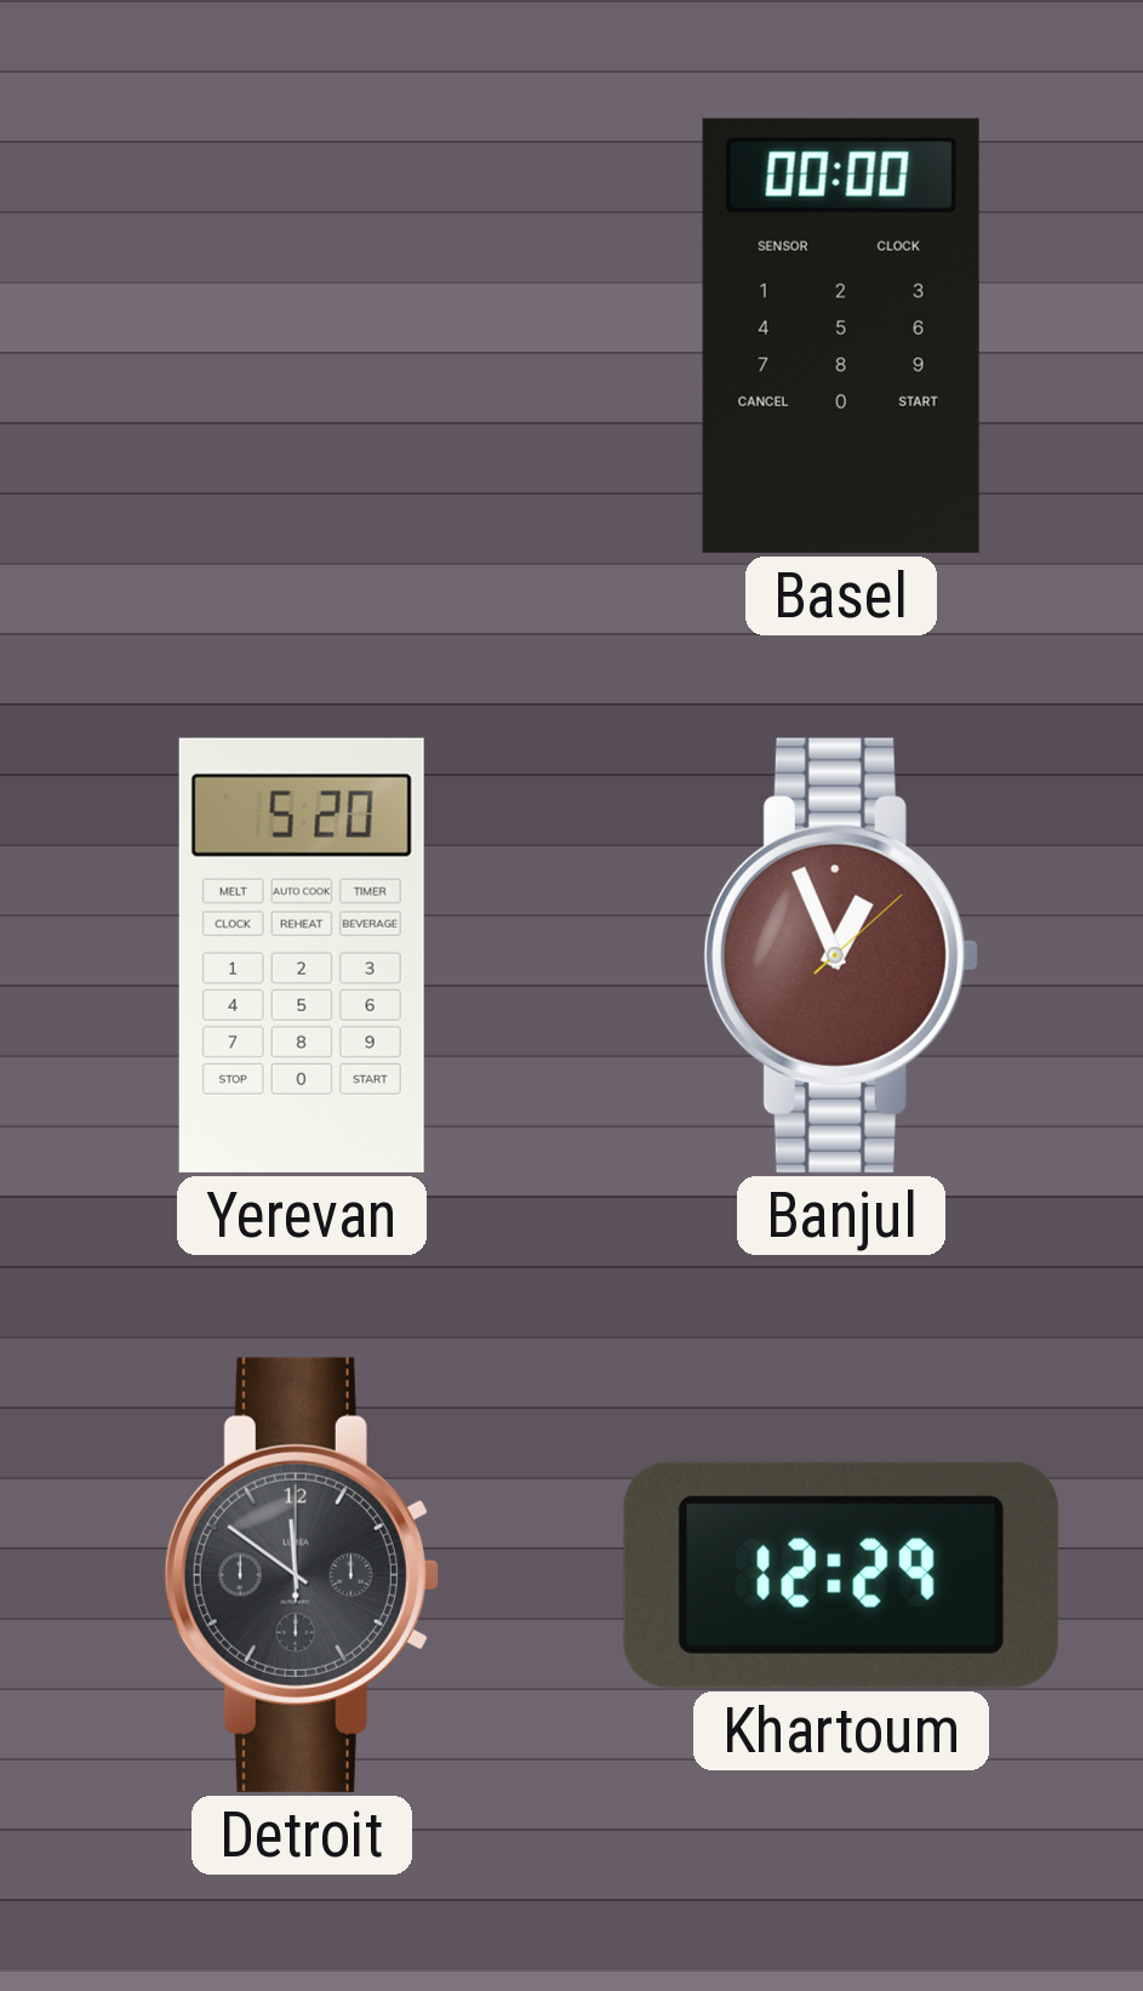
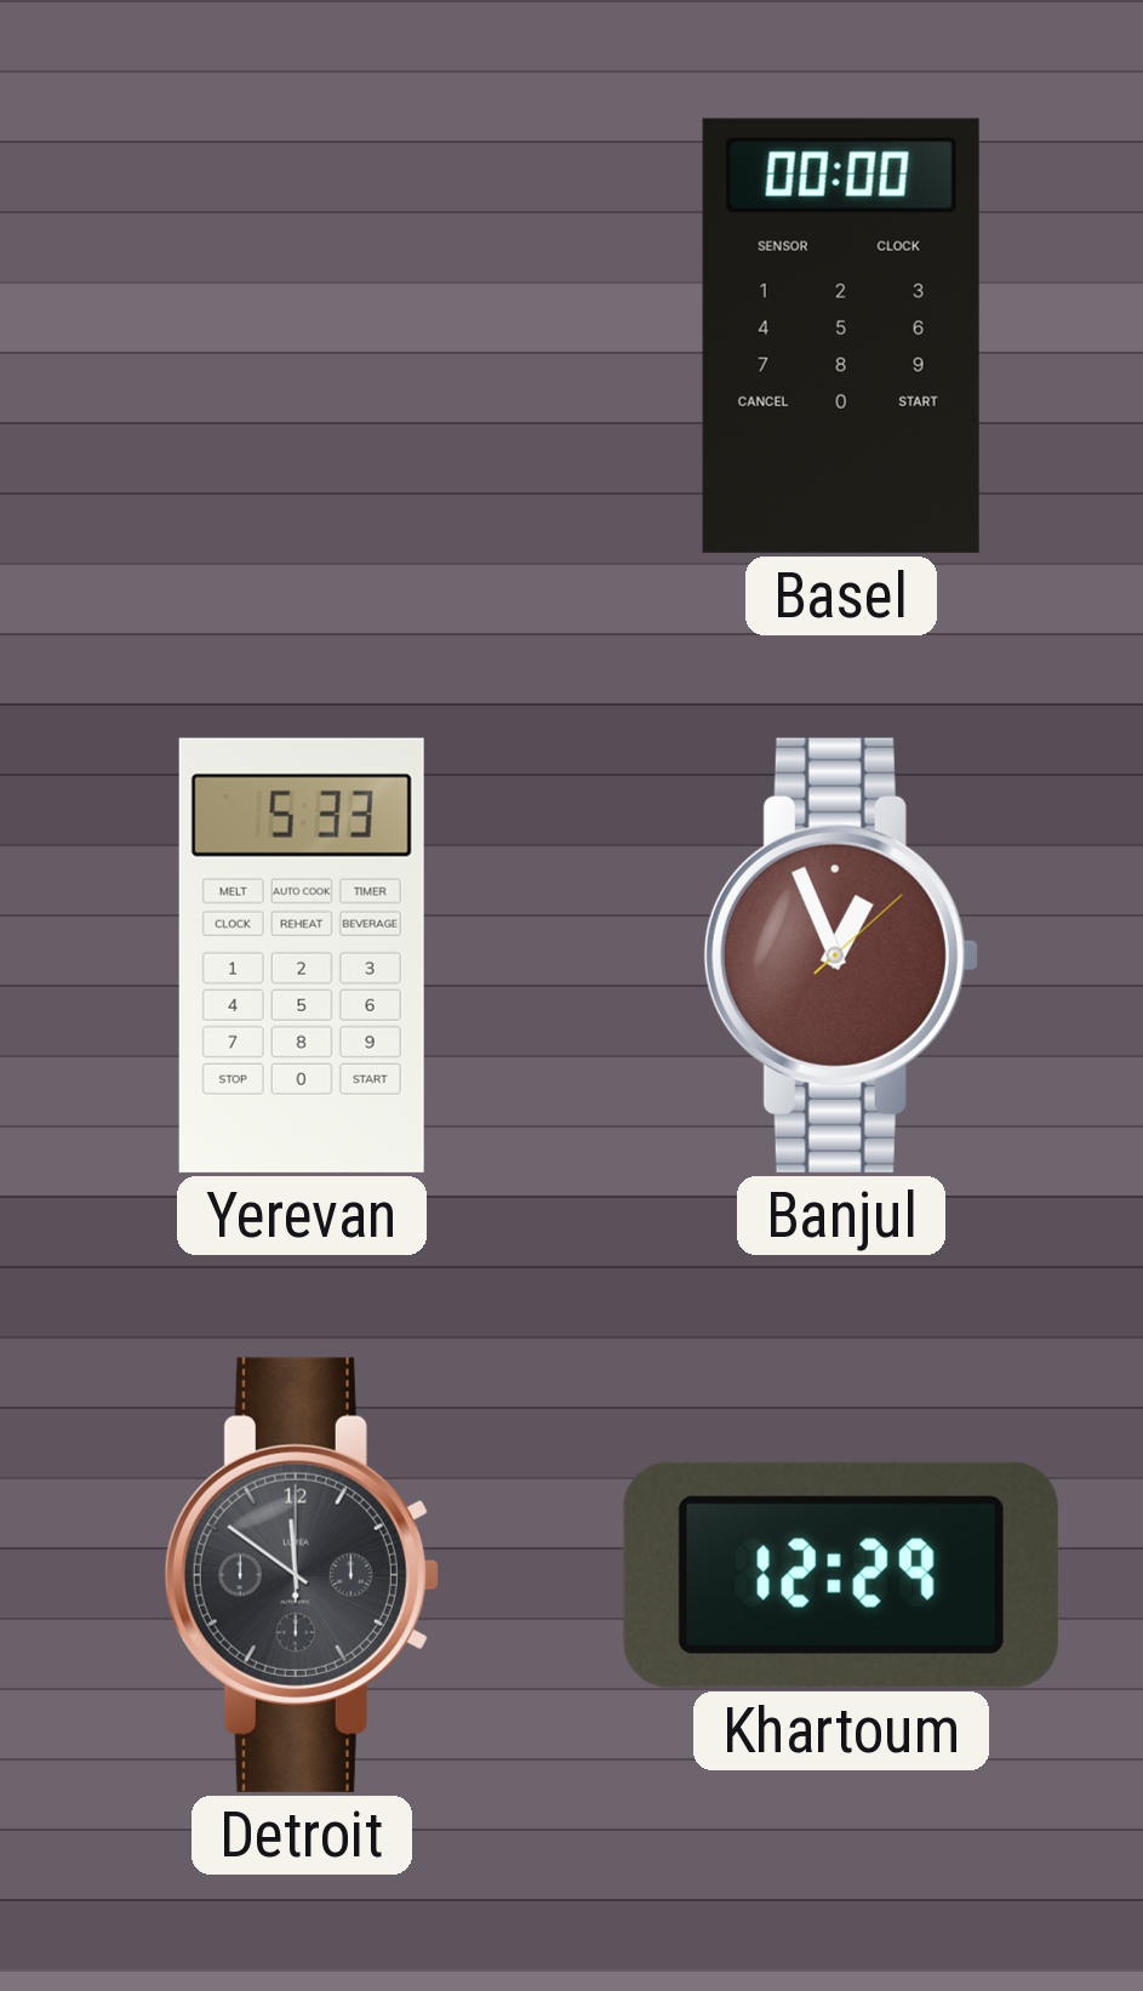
Yerevan: 5:20 -> 5:33 (302, 955)
